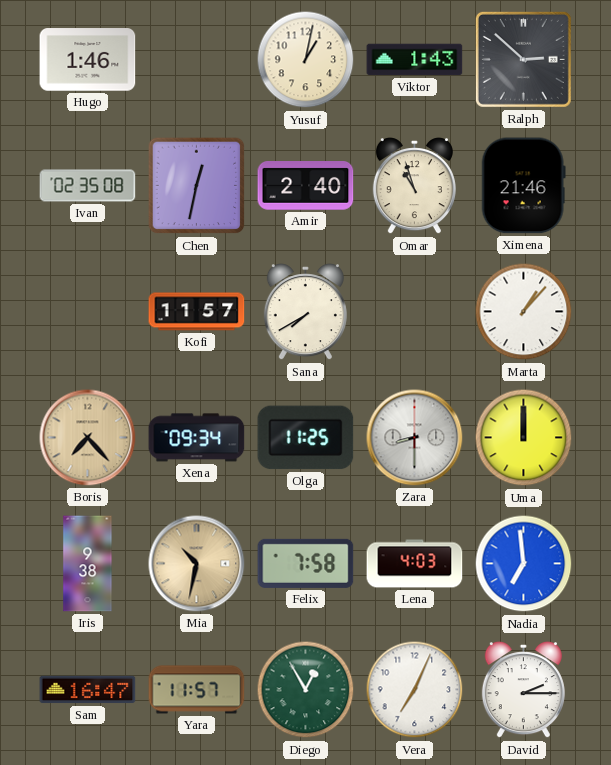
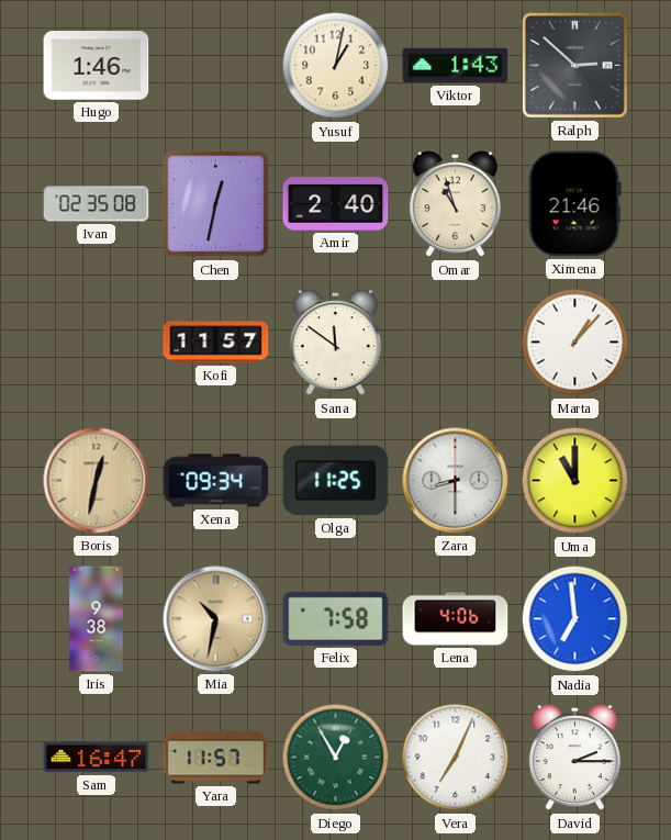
Sana: 7:40 -> 11:51 (335, 343)
Boris: 7:23 -> 12:32 (97, 481)
Uma: 12:00 -> 11:00 (575, 481)
Lena: 4:03 -> 4:06 (456, 619)
